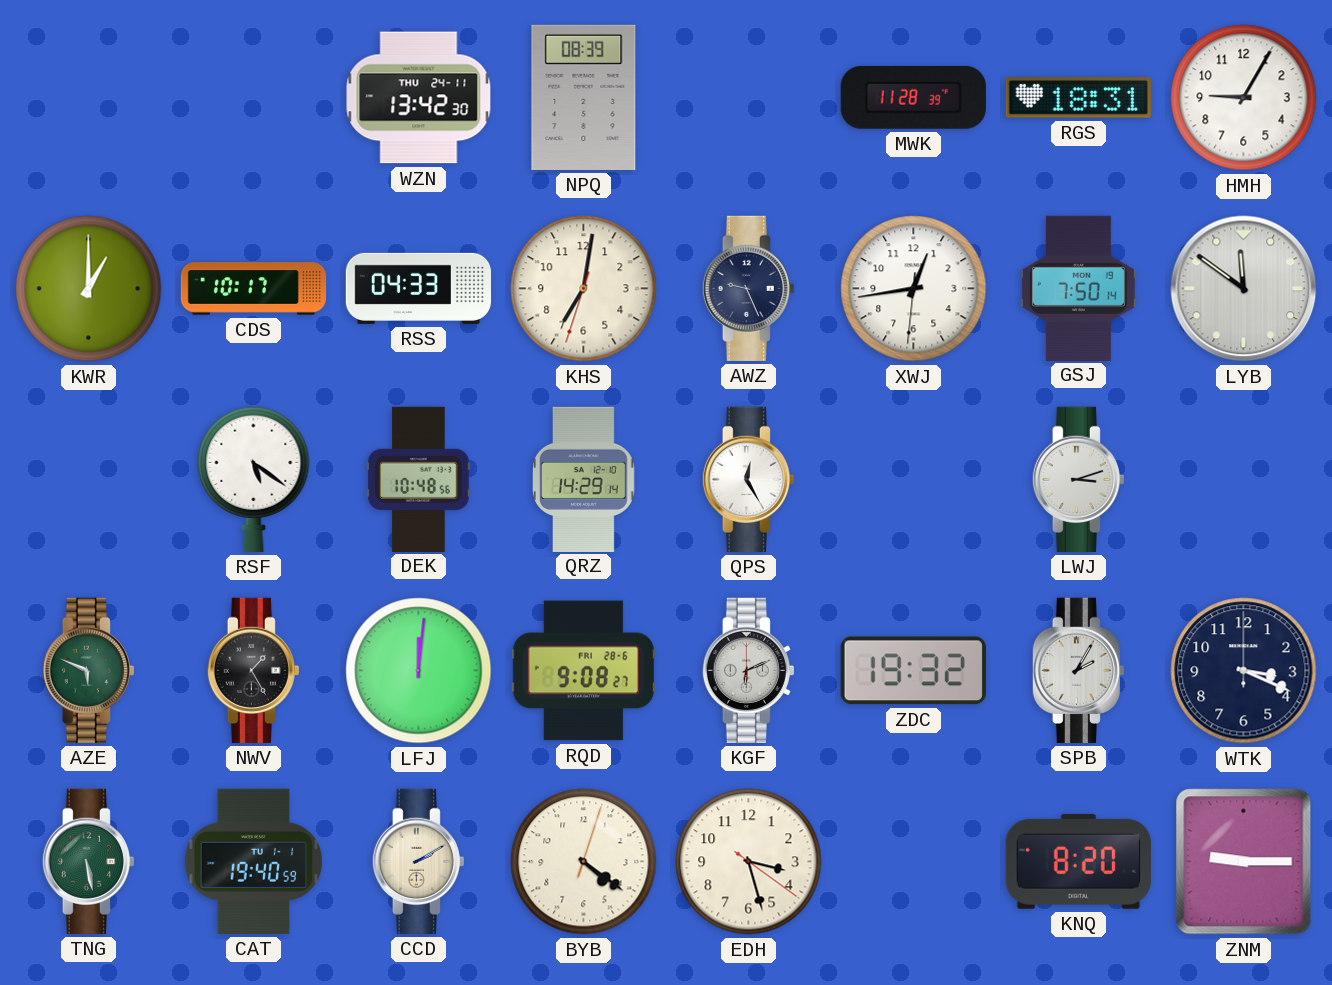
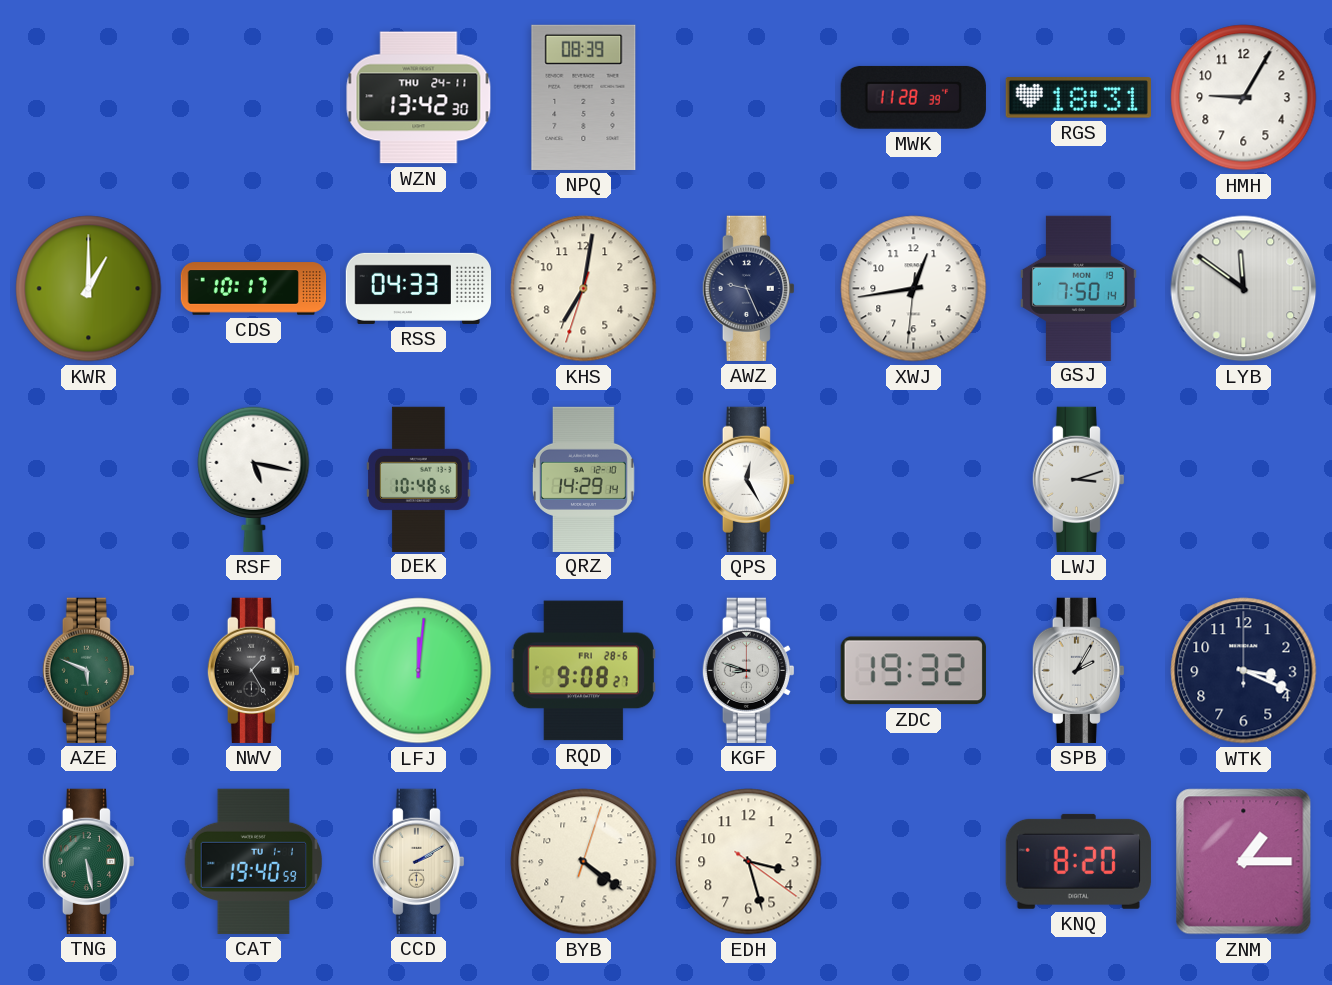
RSF: 5:21 -> 5:17 (254, 479)
KGF: 6:11 -> 8:48 (748, 670)
ZNM: 9:15 -> 1:15 (1244, 862)
